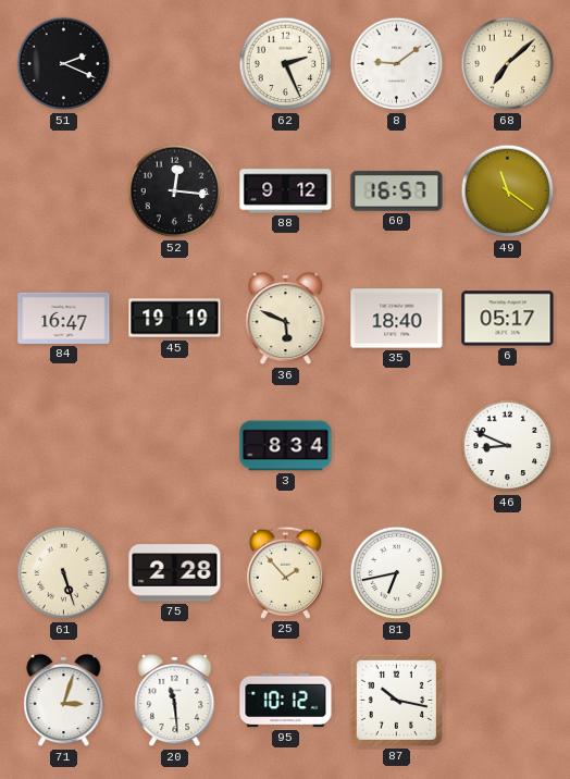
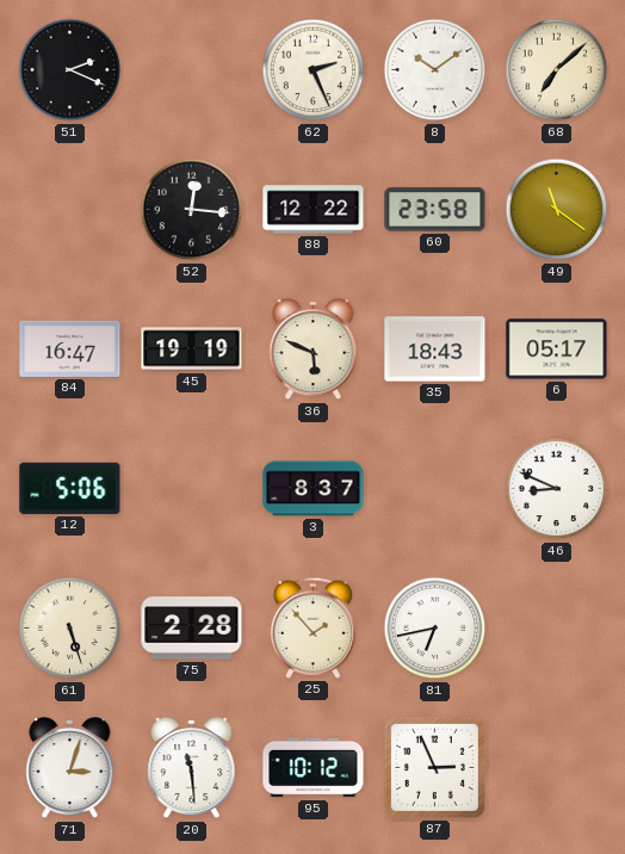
8: 9:09 -> 10:09 (435, 70)
88: 9:12 -> 12:22 (314, 210)
60: 16:57 -> 23:58 (435, 210)
35: 18:40 -> 18:43 (435, 349)
12: none -> 5:06 (70, 488)
3: 8:34 -> 8:37 (314, 489)
87: 10:17 -> 2:56 (434, 767)
